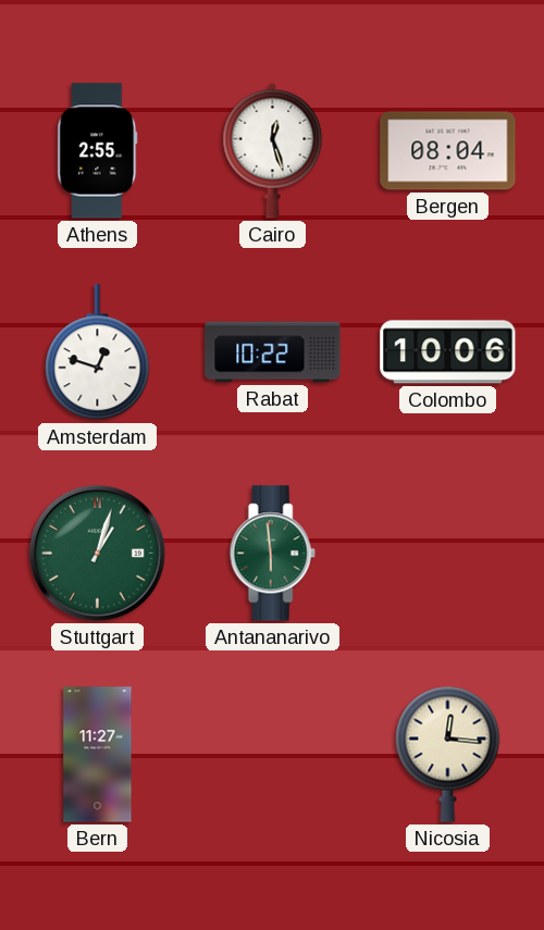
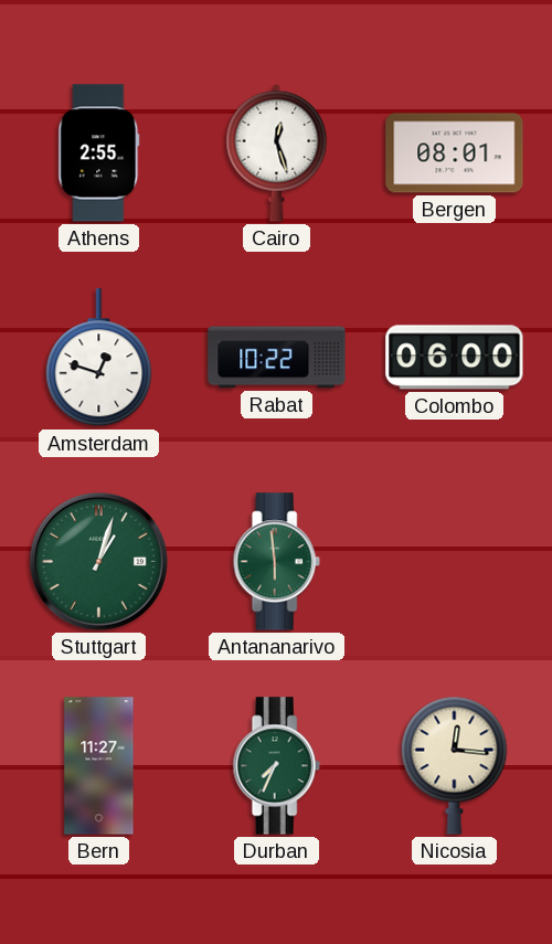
Bergen: 08:04 -> 08:01 (455, 153)
Colombo: 10:06 -> 06:00 (455, 358)
Durban: none -> 7:34 (276, 766)
